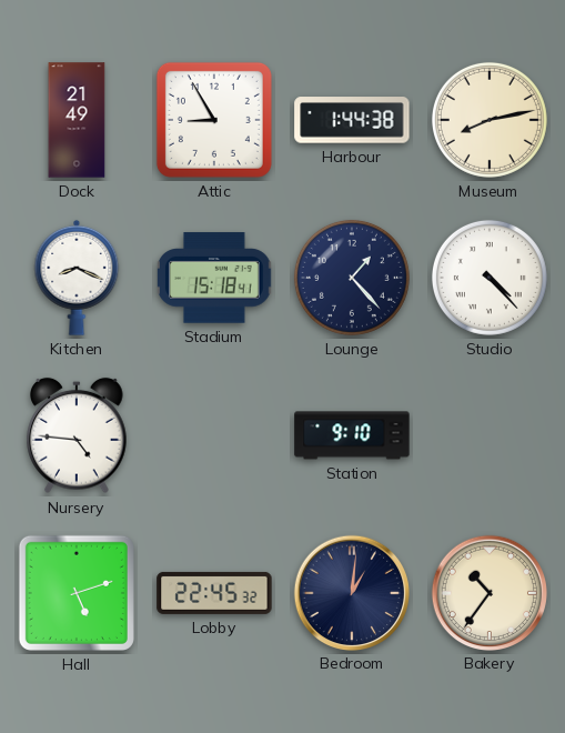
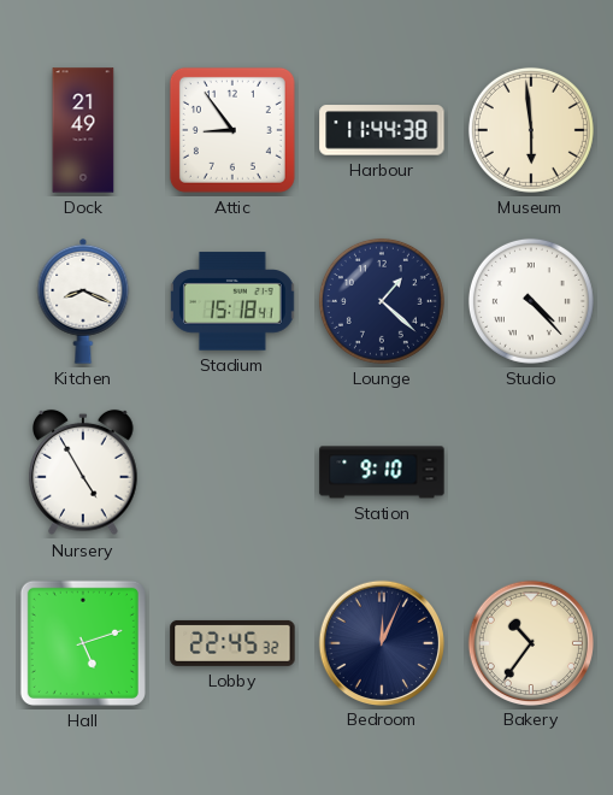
Attic: 8:55 -> 8:54 (232, 130)
Harbour: 1:44 -> 11:44 (382, 130)
Museum: 8:13 -> 5:59 (531, 130)
Lounge: 1:23 -> 1:22 (382, 301)
Nursery: 4:46 -> 4:55 (83, 472)
Bedroom: 1:01 -> 12:04 (381, 642)
